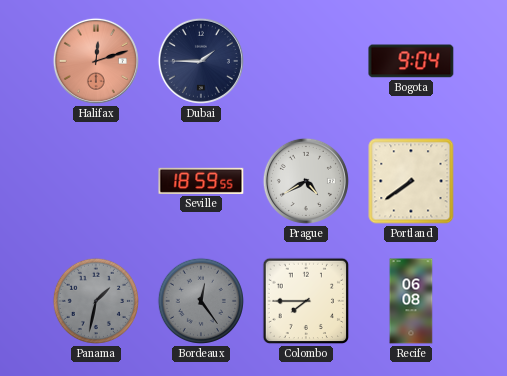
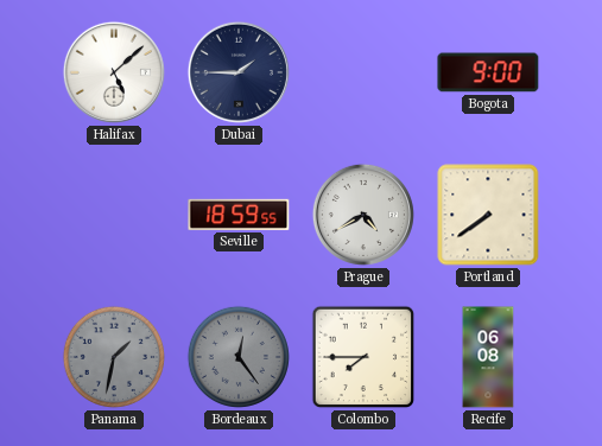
Halifax: 12:12 -> 5:08 (114, 72)
Halifax dial: salmon -> white (114, 72)
Bogota: 9:04 -> 9:00 (488, 72)
